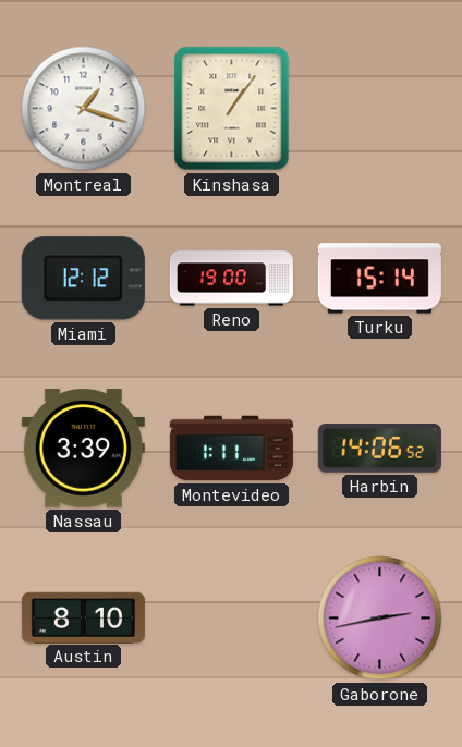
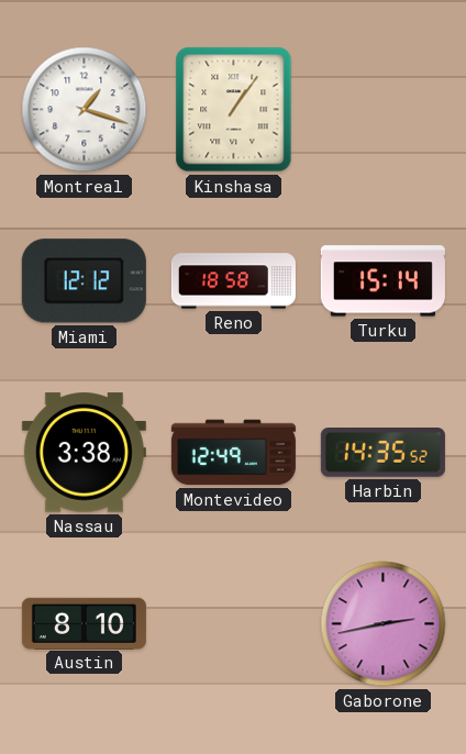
Reno: 19:00 -> 18:58 (233, 281)
Nassau: 3:39 -> 3:38 (84, 453)
Montevideo: 1:11 -> 12:49 (233, 453)
Harbin: 14:06 -> 14:35 (382, 453)
